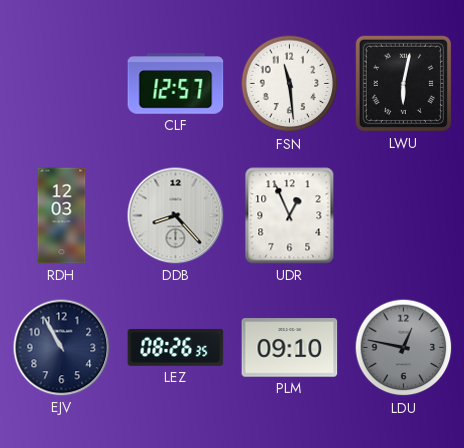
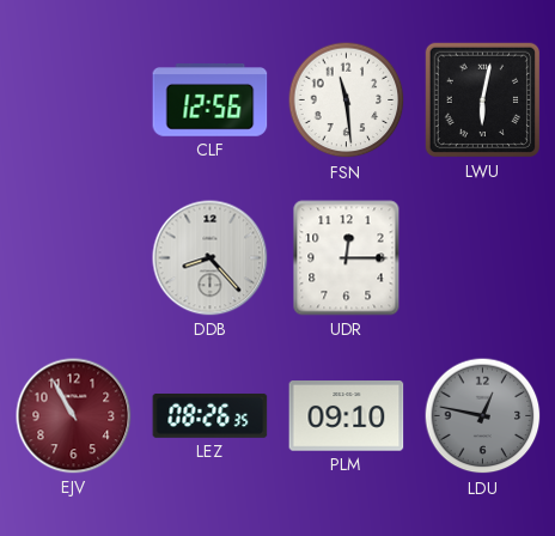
CLF: 12:57 -> 12:56 (211, 100)
RDH: 12:03 -> none (62, 216)
UDR: 12:56 -> 12:15 (347, 258)
EJV dial: navy -> burgundy (74, 416)
